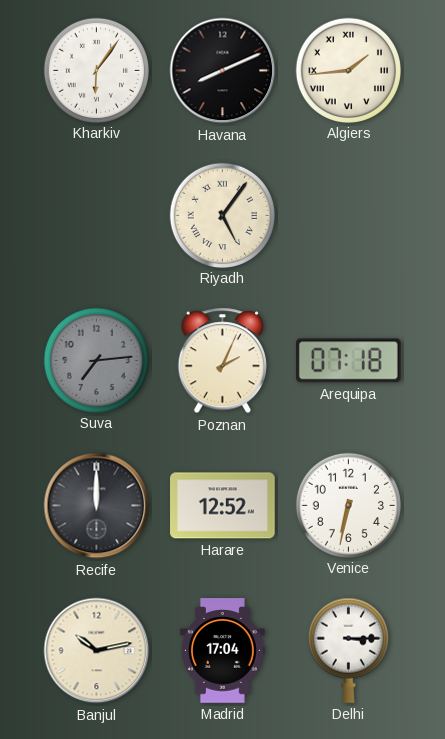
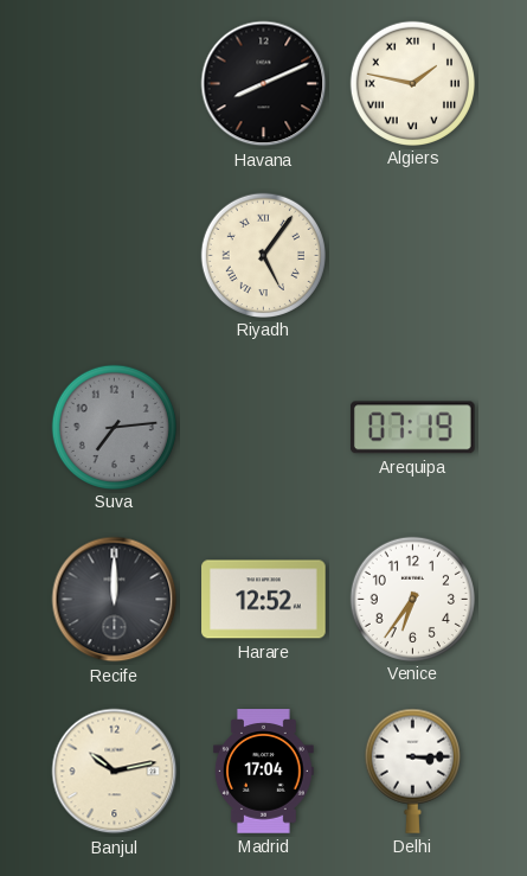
Kharkiv: 6:06 -> none (96, 70)
Algiers: 1:44 -> 1:47 (412, 83)
Poznan: 2:04 -> none (222, 361)
Arequipa: 07:18 -> 07:19 (412, 428)
Venice: 6:32 -> 6:36 (412, 599)
